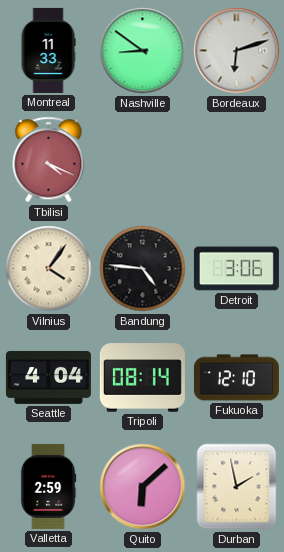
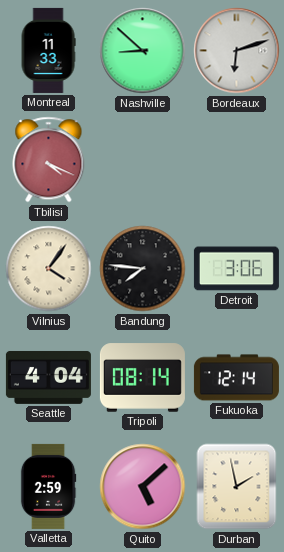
Nashville: 8:51 -> 8:52 (143, 51)
Bandung: 4:46 -> 7:46 (143, 269)
Fukuoka: 12:10 -> 12:14 (236, 378)
Quito: 6:08 -> 5:08 (143, 487)
